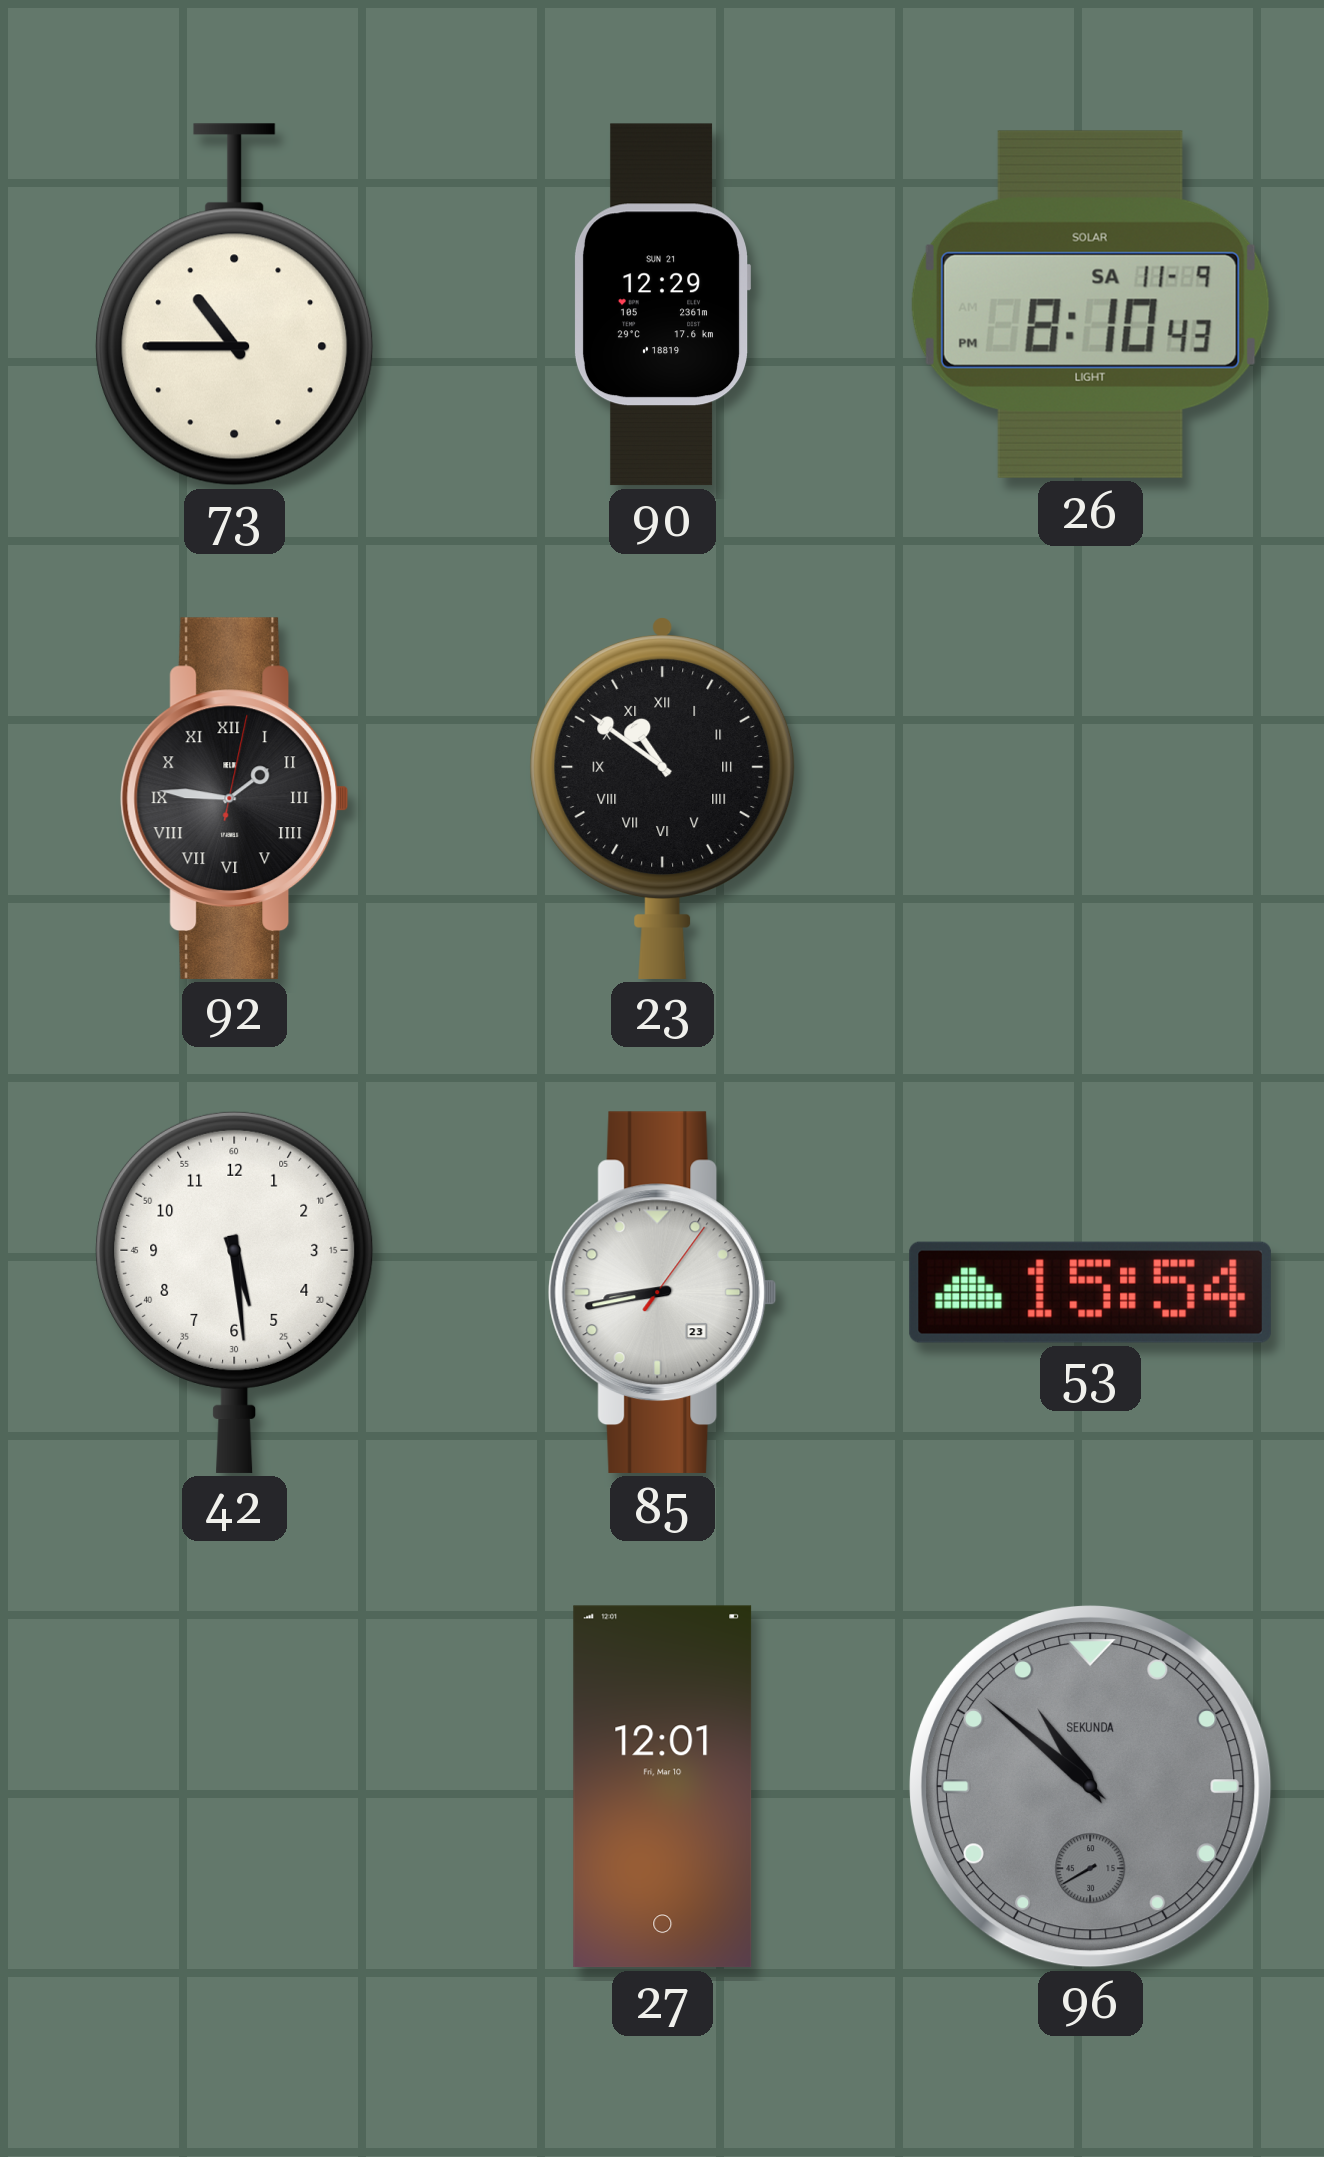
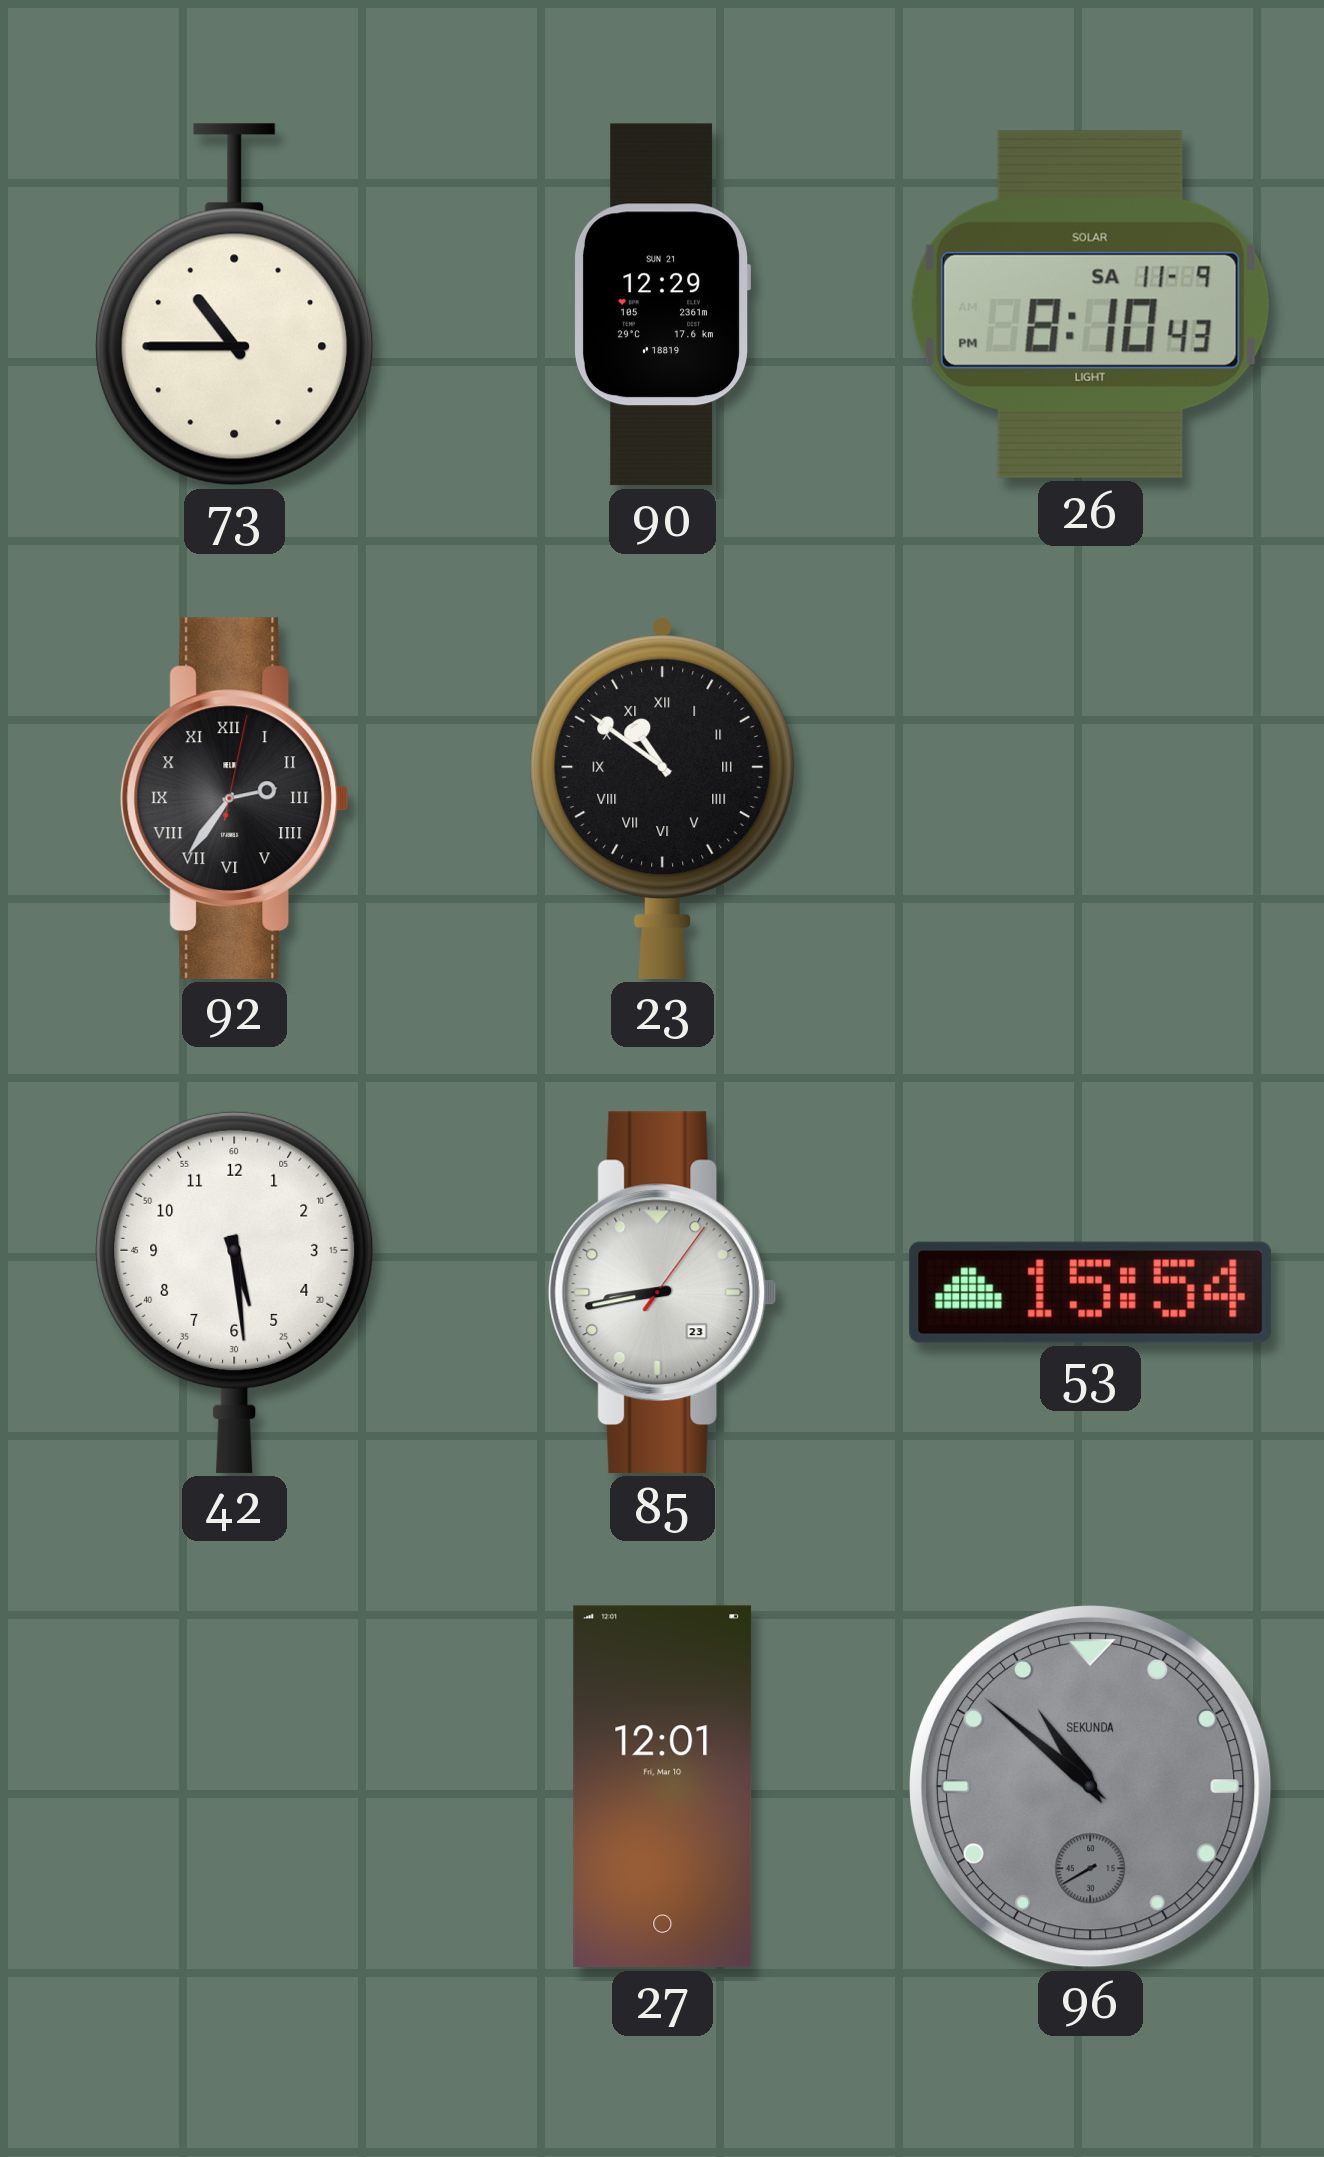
92: 1:46 -> 2:36 (235, 798)
